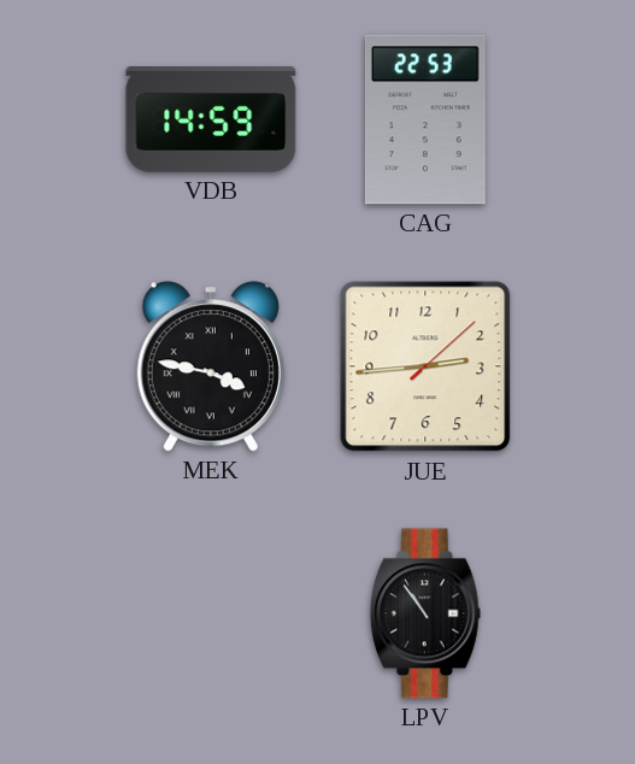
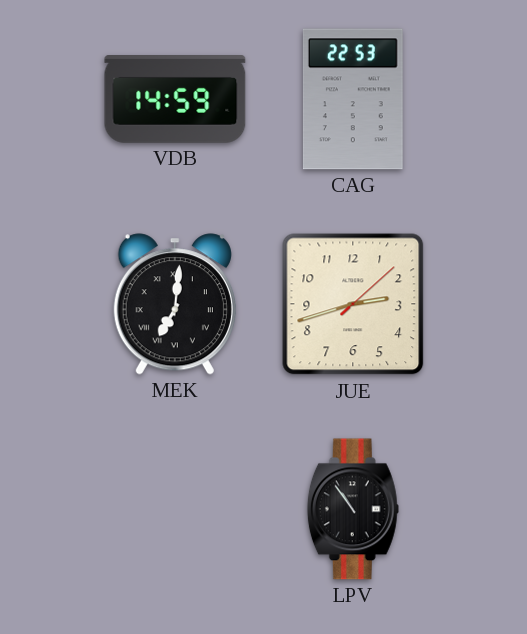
MEK: 3:47 -> 7:01 (175, 304)
JUE: 2:44 -> 2:42 (353, 304)
